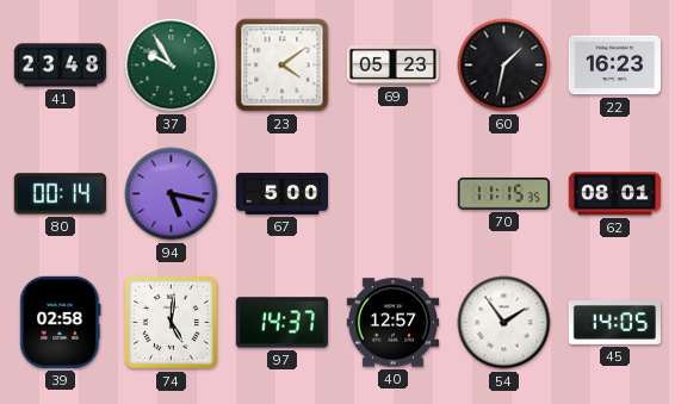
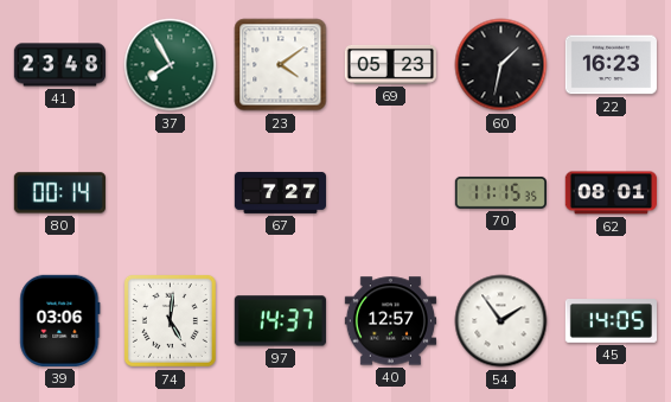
37: 9:55 -> 7:55 (171, 65)
94: 5:17 -> none (172, 194)
67: 5:00 -> 7:27 (280, 192)
39: 02:58 -> 03:06 (60, 320)
